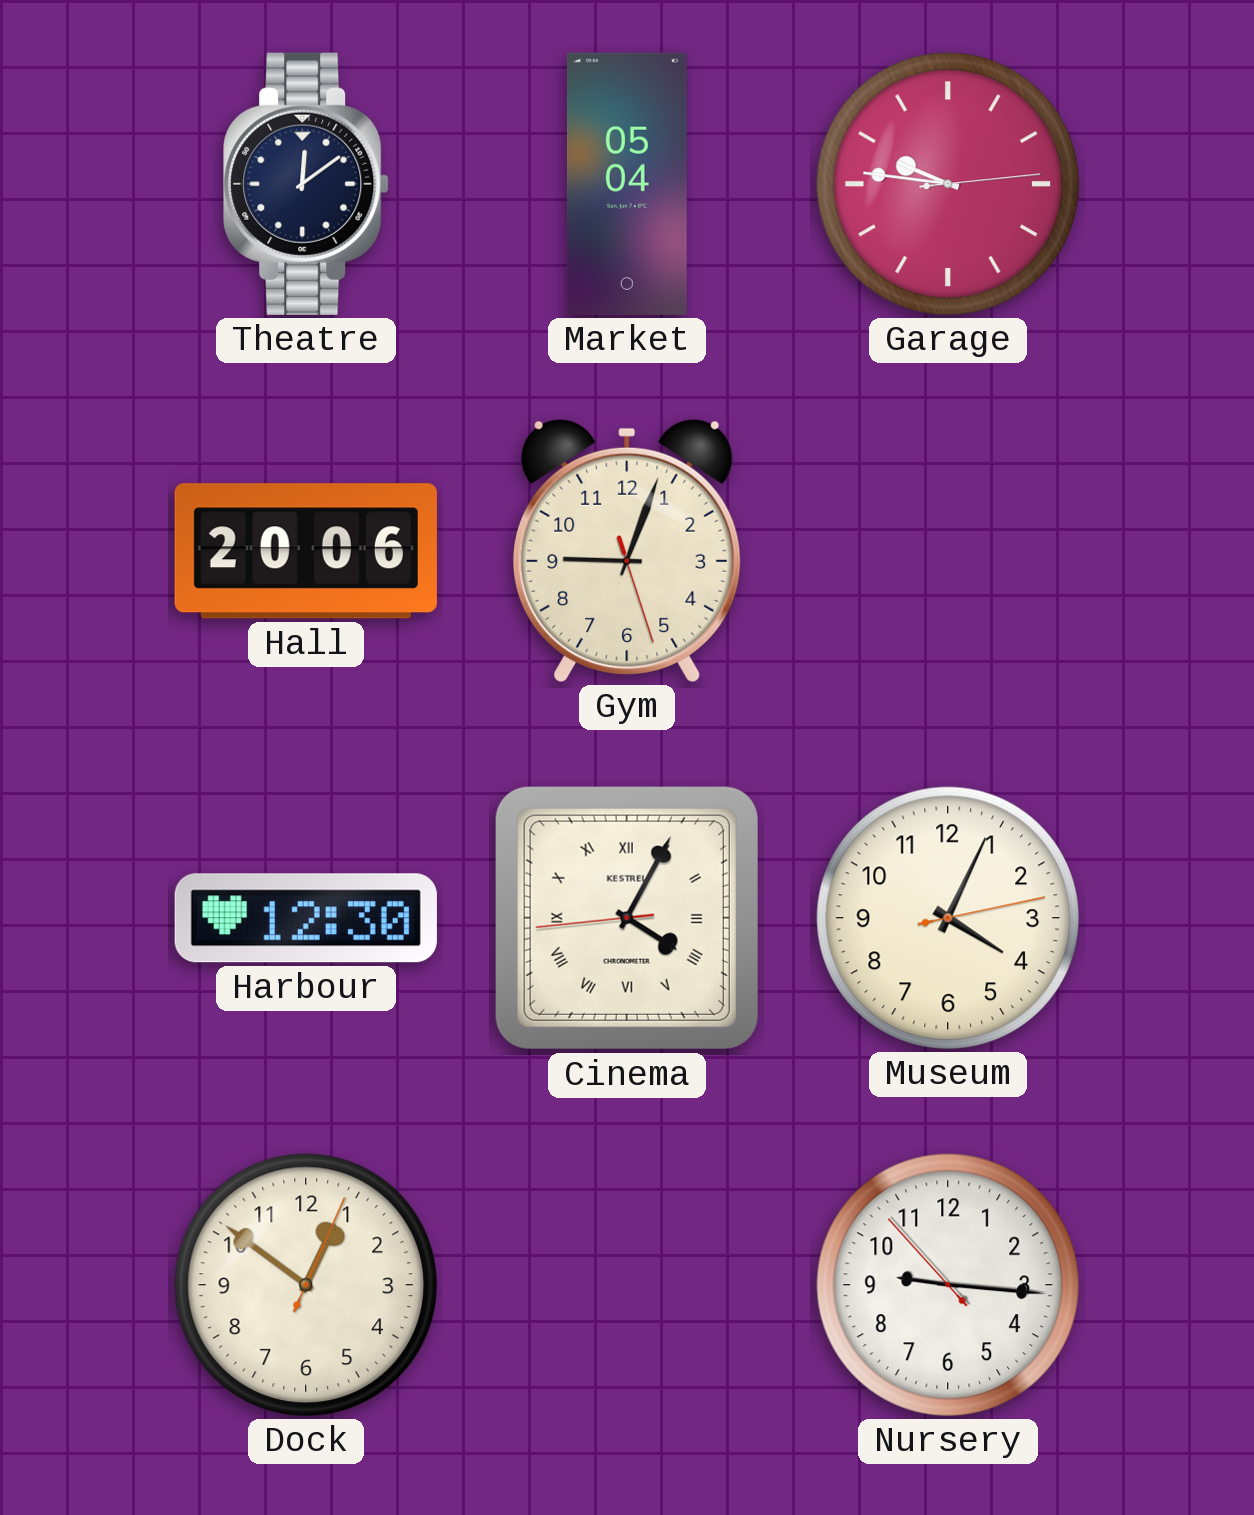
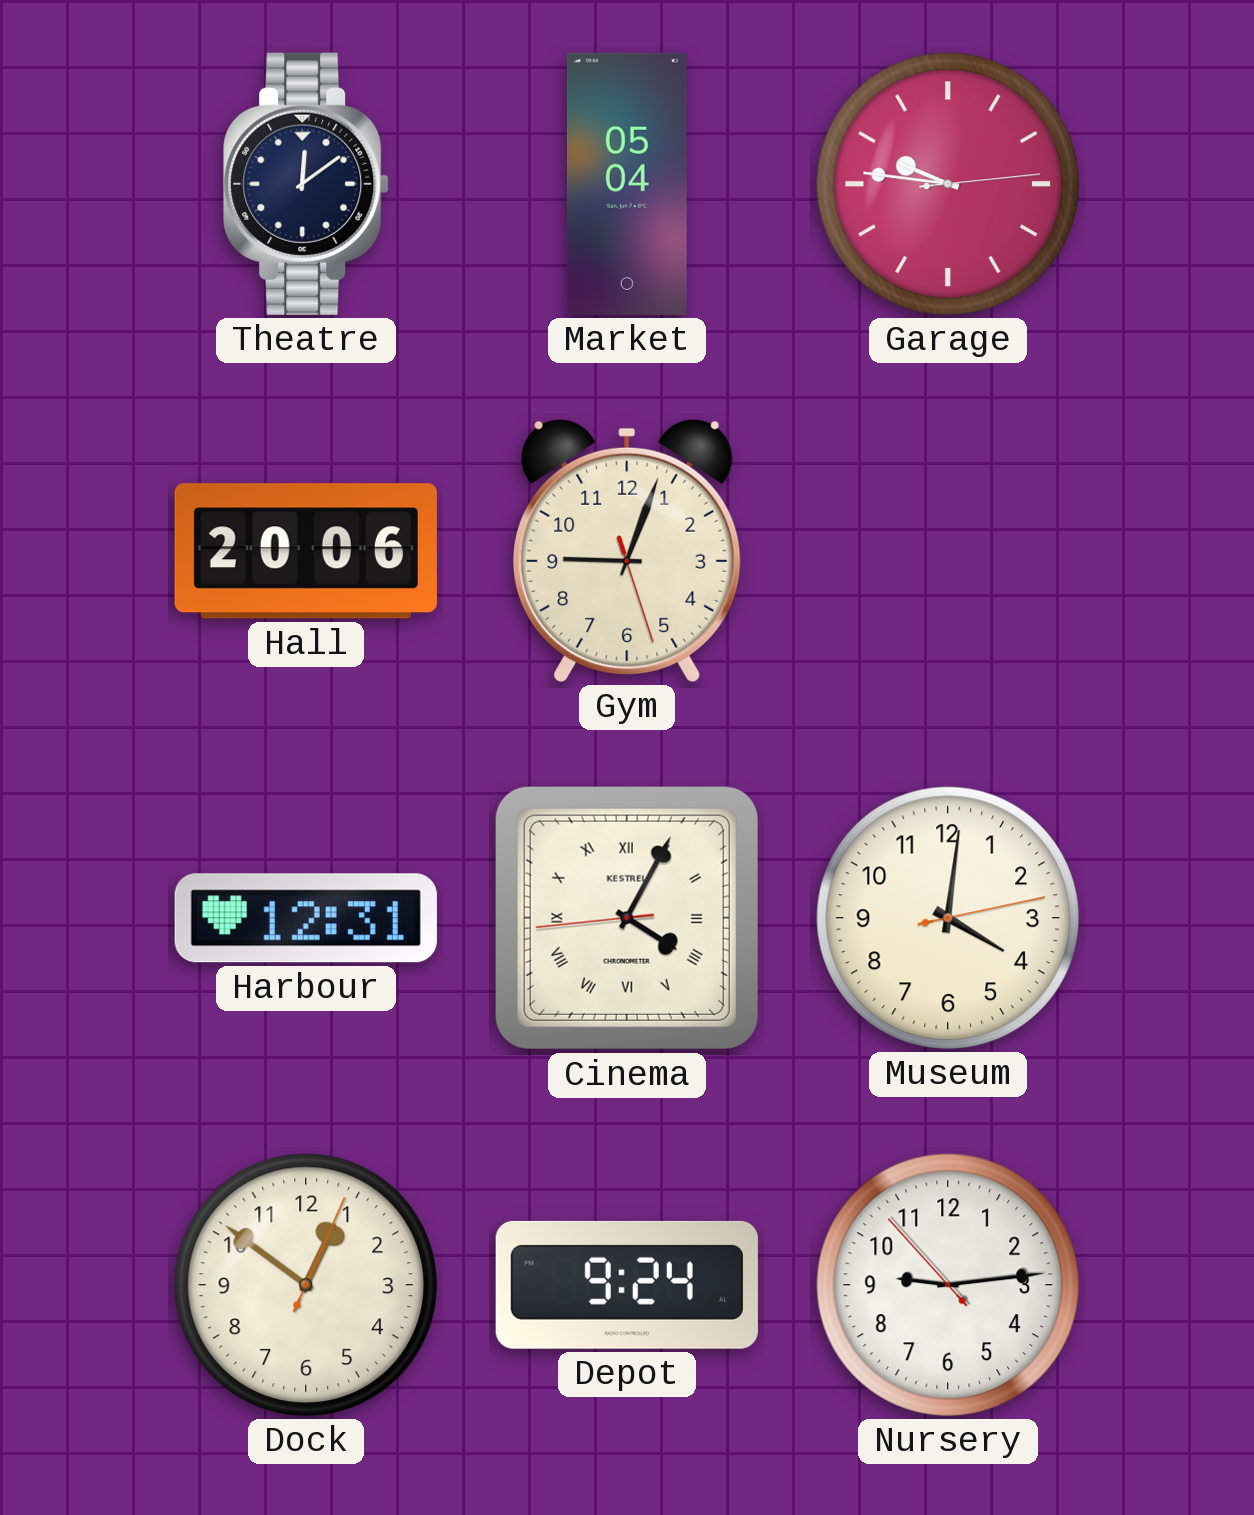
Harbour: 12:30 -> 12:31 (306, 918)
Museum: 4:04 -> 4:01 (947, 918)
Depot: none -> 9:24 (627, 1285)
Nursery: 9:15 -> 9:13 (947, 1285)
